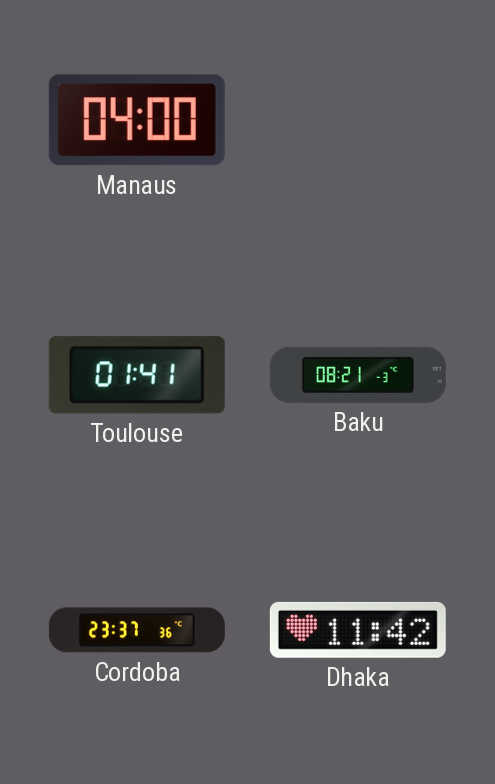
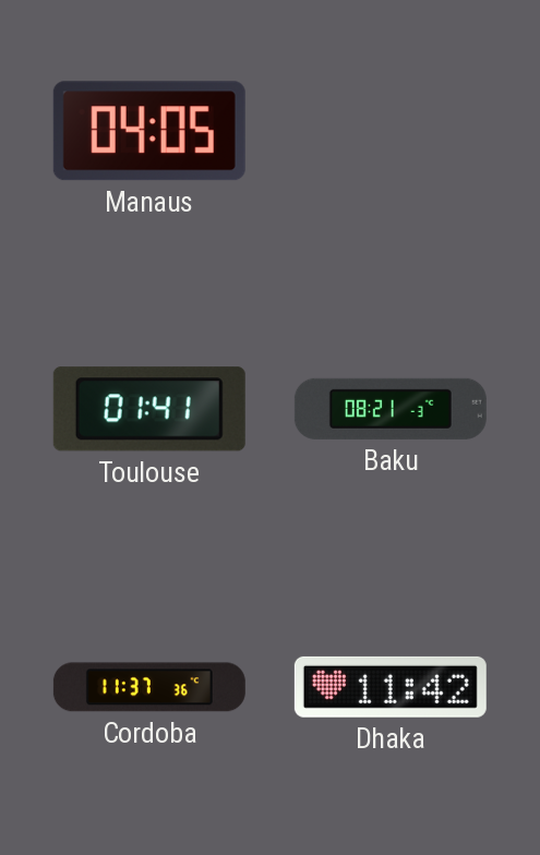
Manaus: 04:00 -> 04:05 (149, 131)
Cordoba: 23:37 -> 11:37 (149, 687)
